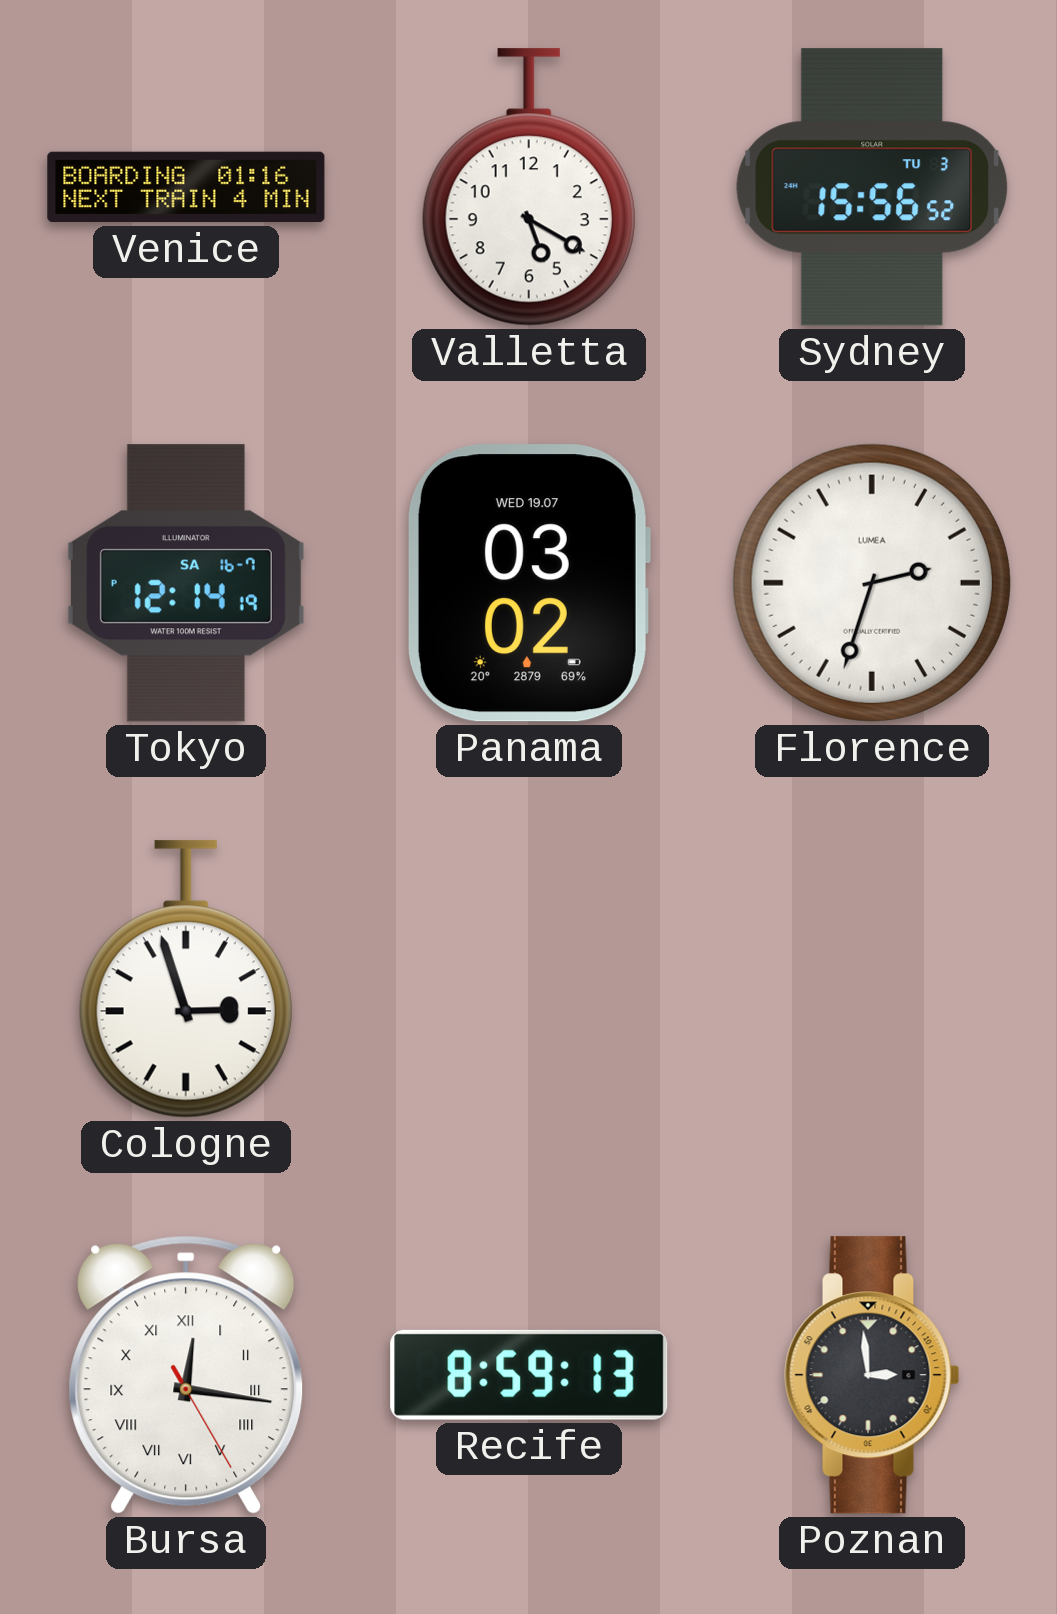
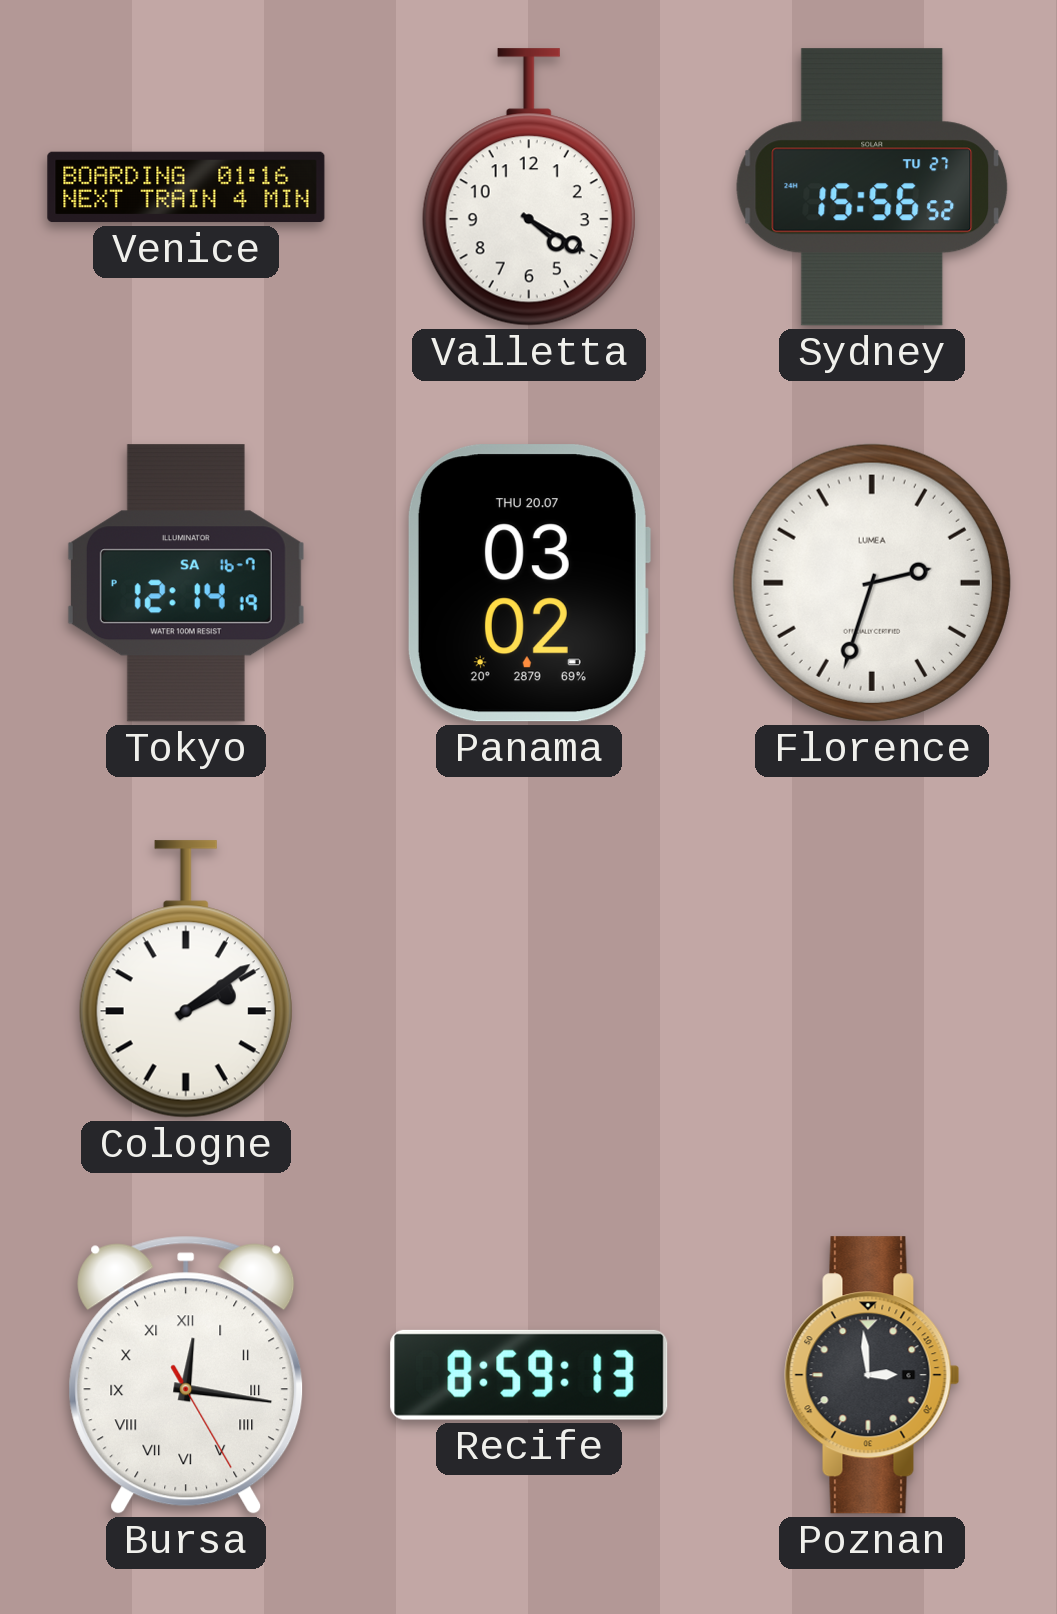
Valletta: 5:20 -> 4:20 (529, 187)
Sydney date: TU 3 -> TU 27 (872, 187)
Panama date: WED 19.07 -> THU 20.07 (528, 583)
Cologne: 2:57 -> 2:09 (186, 979)
